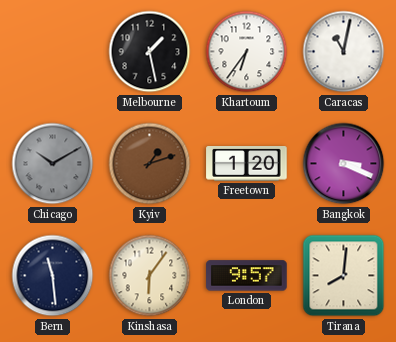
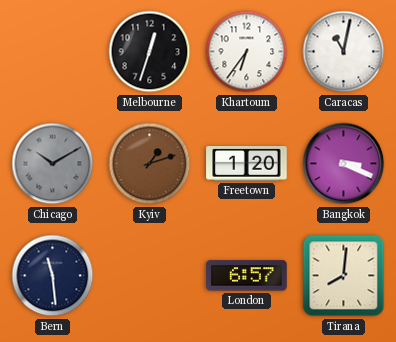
Melbourne: 1:28 -> 12:33 (150, 52)
Kinshasa: 6:06 -> none (150, 276)
London: 9:57 -> 6:57 (247, 276)
